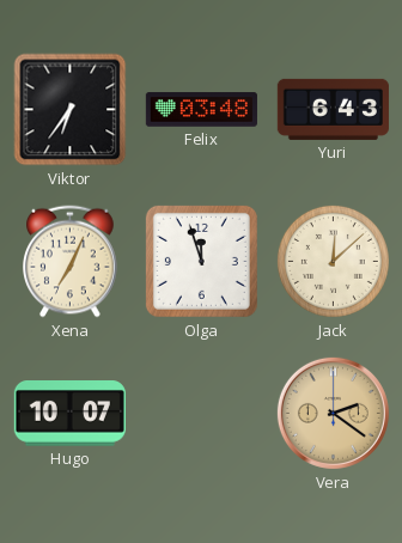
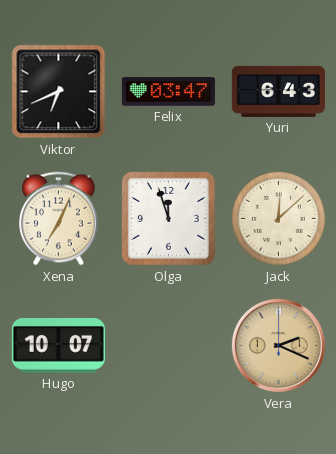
Viktor: 6:36 -> 6:41 (59, 92)
Felix: 03:48 -> 03:47 (168, 92)
Vera: 2:21 -> 2:19 (278, 345)
